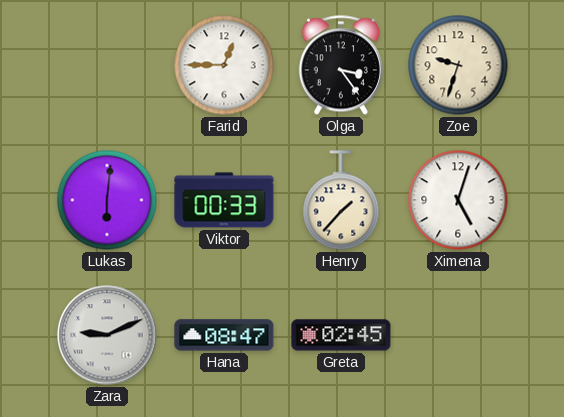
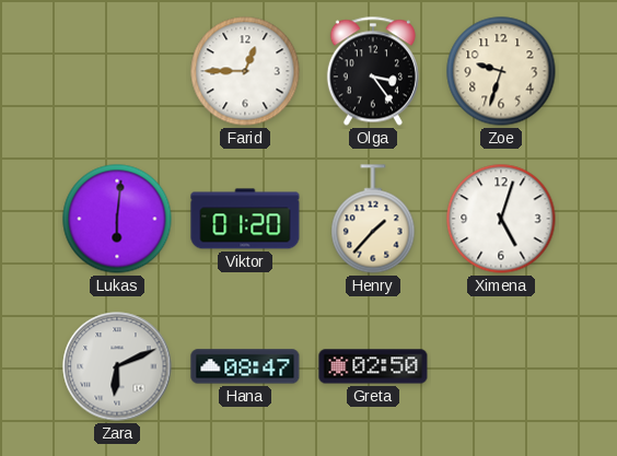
Viktor: 00:33 -> 01:20 (245, 219)
Zara: 9:11 -> 6:11 (117, 366)
Greta: 02:45 -> 02:50 (373, 366)
